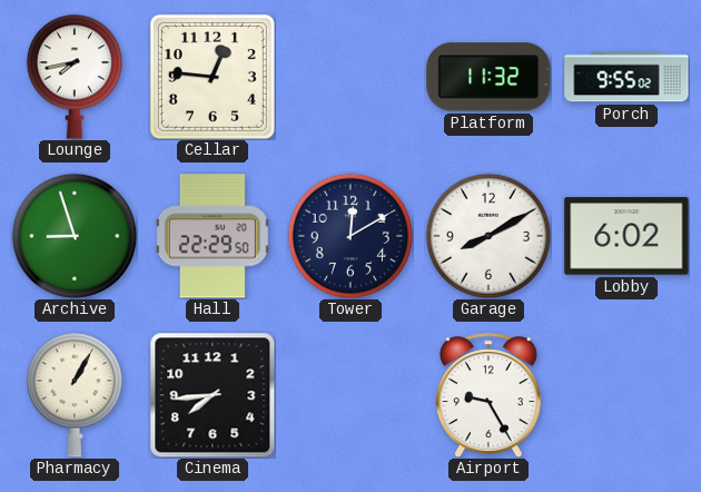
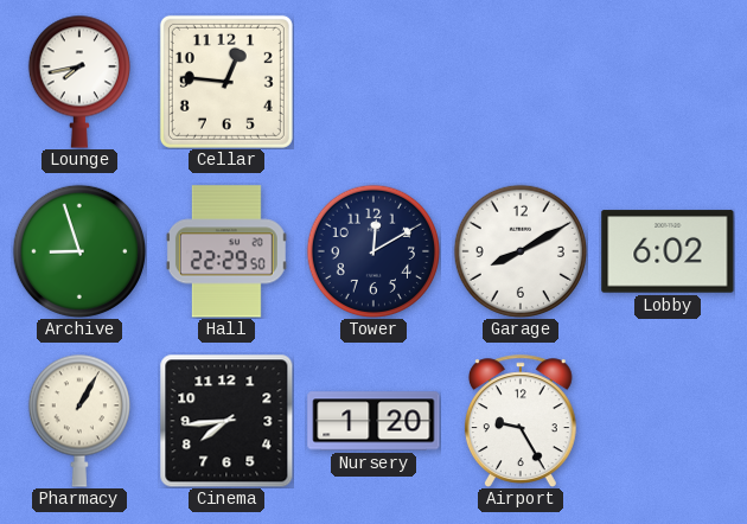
Platform: 11:32 -> none (488, 77)
Porch: 9:55 -> none (626, 77)
Nursery: none -> 1:20 (373, 421)
